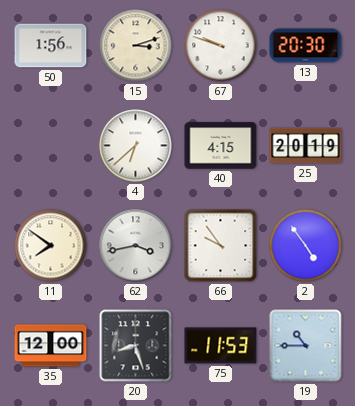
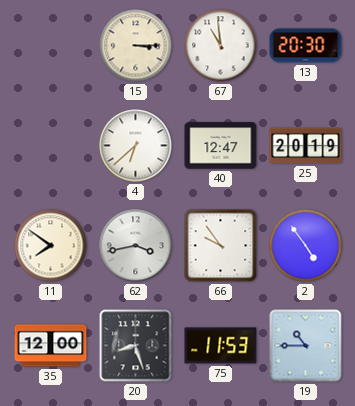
50: 1:56 -> none (51, 46)
15: 3:12 -> 3:15 (136, 46)
67: 9:48 -> 10:59 (221, 46)
40: 4:15 -> 12:47 (221, 146)
